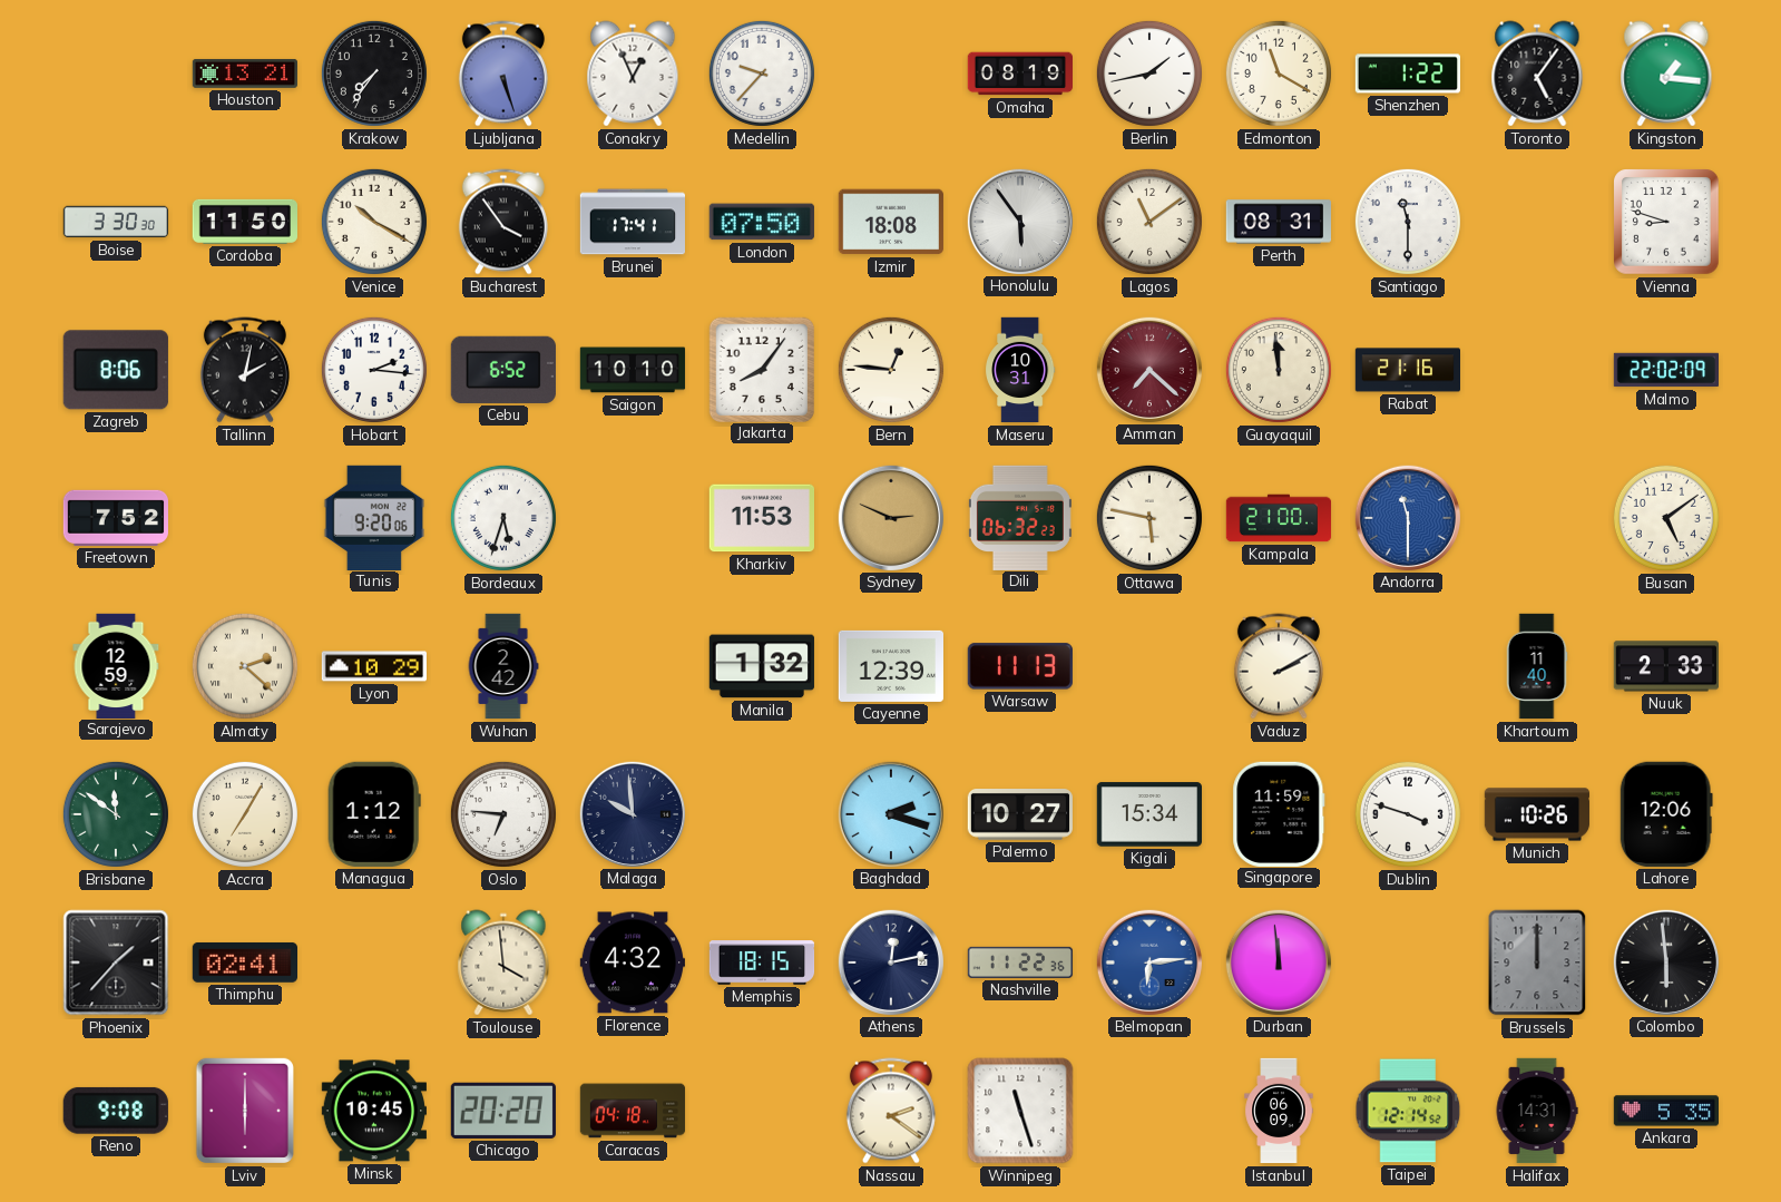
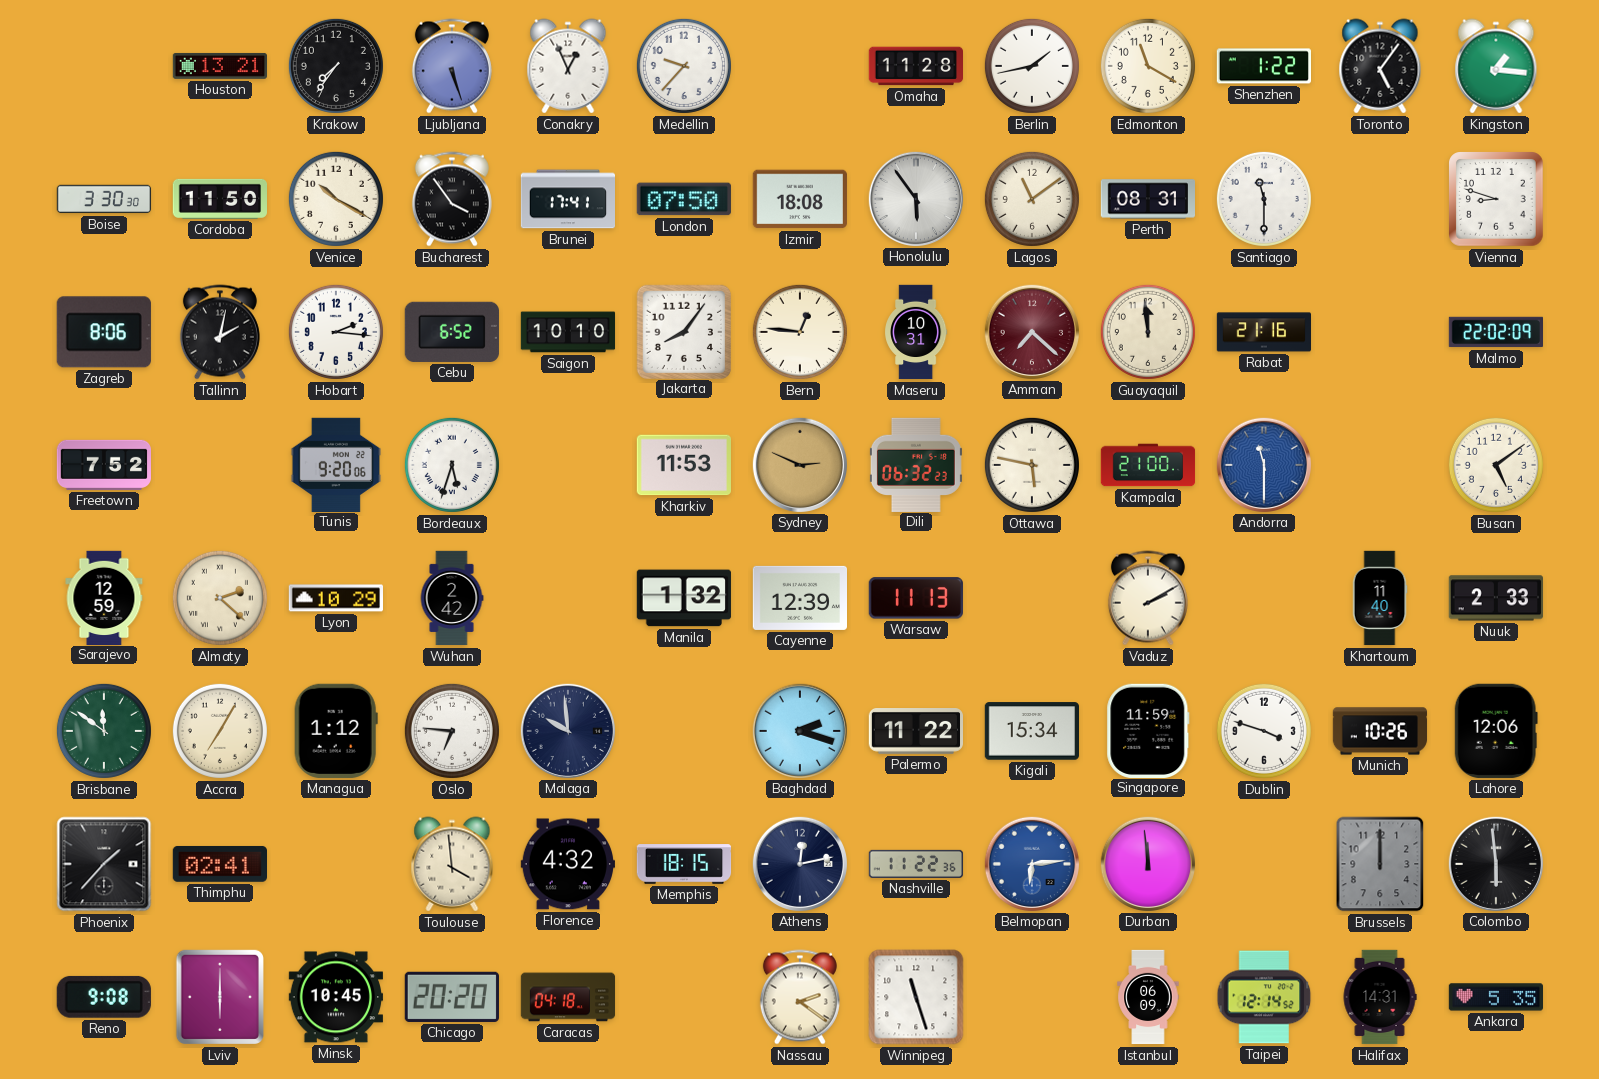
Omaha: 08:19 -> 11:28 (915, 66)
Palermo: 10:27 -> 11:22 (915, 732)
